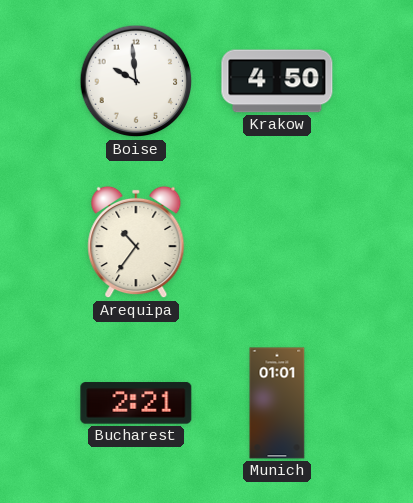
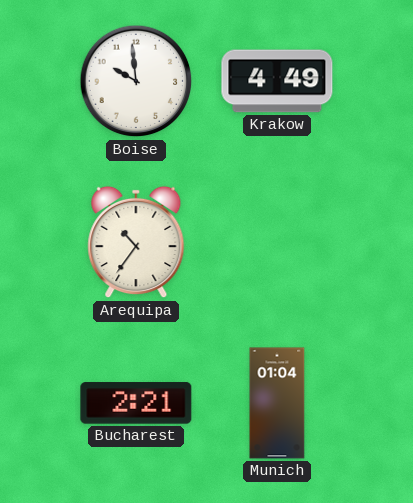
Krakow: 4:50 -> 4:49 (277, 81)
Munich: 01:01 -> 01:04 (277, 403)
